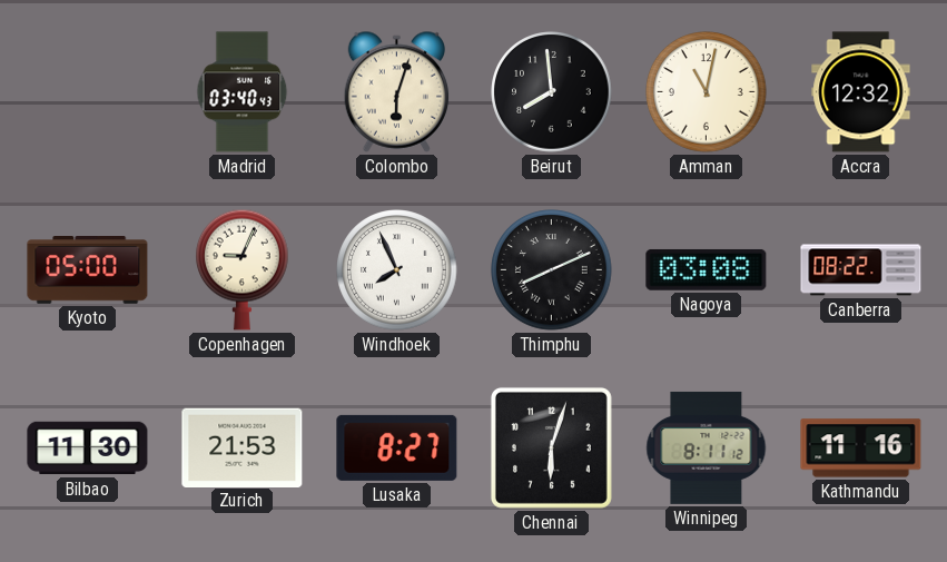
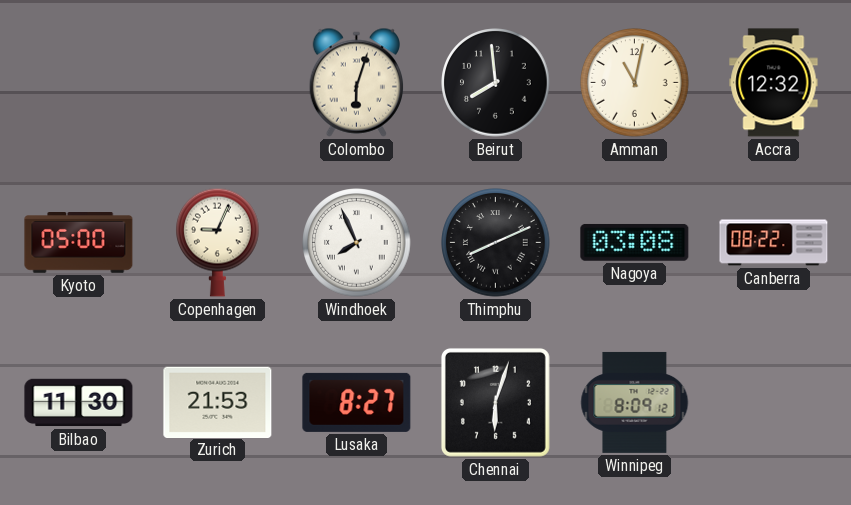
Madrid: 03:40 -> none (243, 92)
Winnipeg: 8:11 -> 8:09 (635, 402)
Kathmandu: 11:16 -> none (861, 448)
